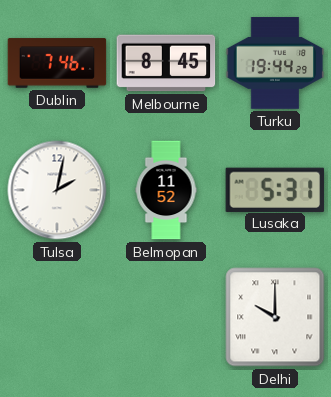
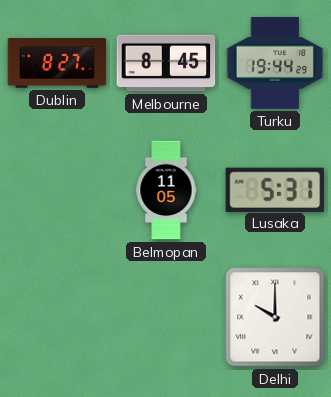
Dublin: 7:46 -> 8:27 (57, 63)
Tulsa: 2:02 -> none (57, 190)
Belmopan: 11:52 -> 11:05 (166, 190)
